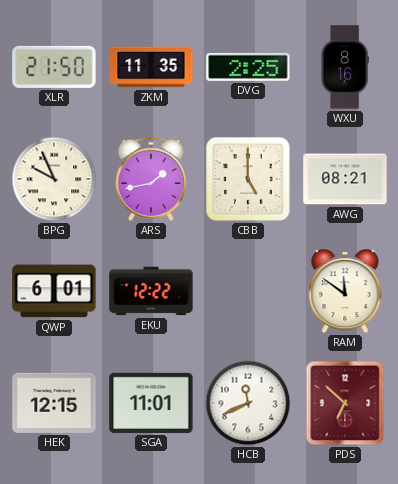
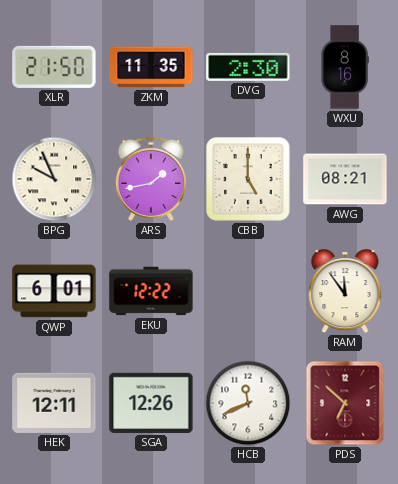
DVG: 2:25 -> 2:30 (248, 67)
RAM: 11:51 -> 11:54 (345, 292)
HEK: 12:15 -> 12:11 (54, 403)
SGA: 11:01 -> 12:26 (151, 403)
